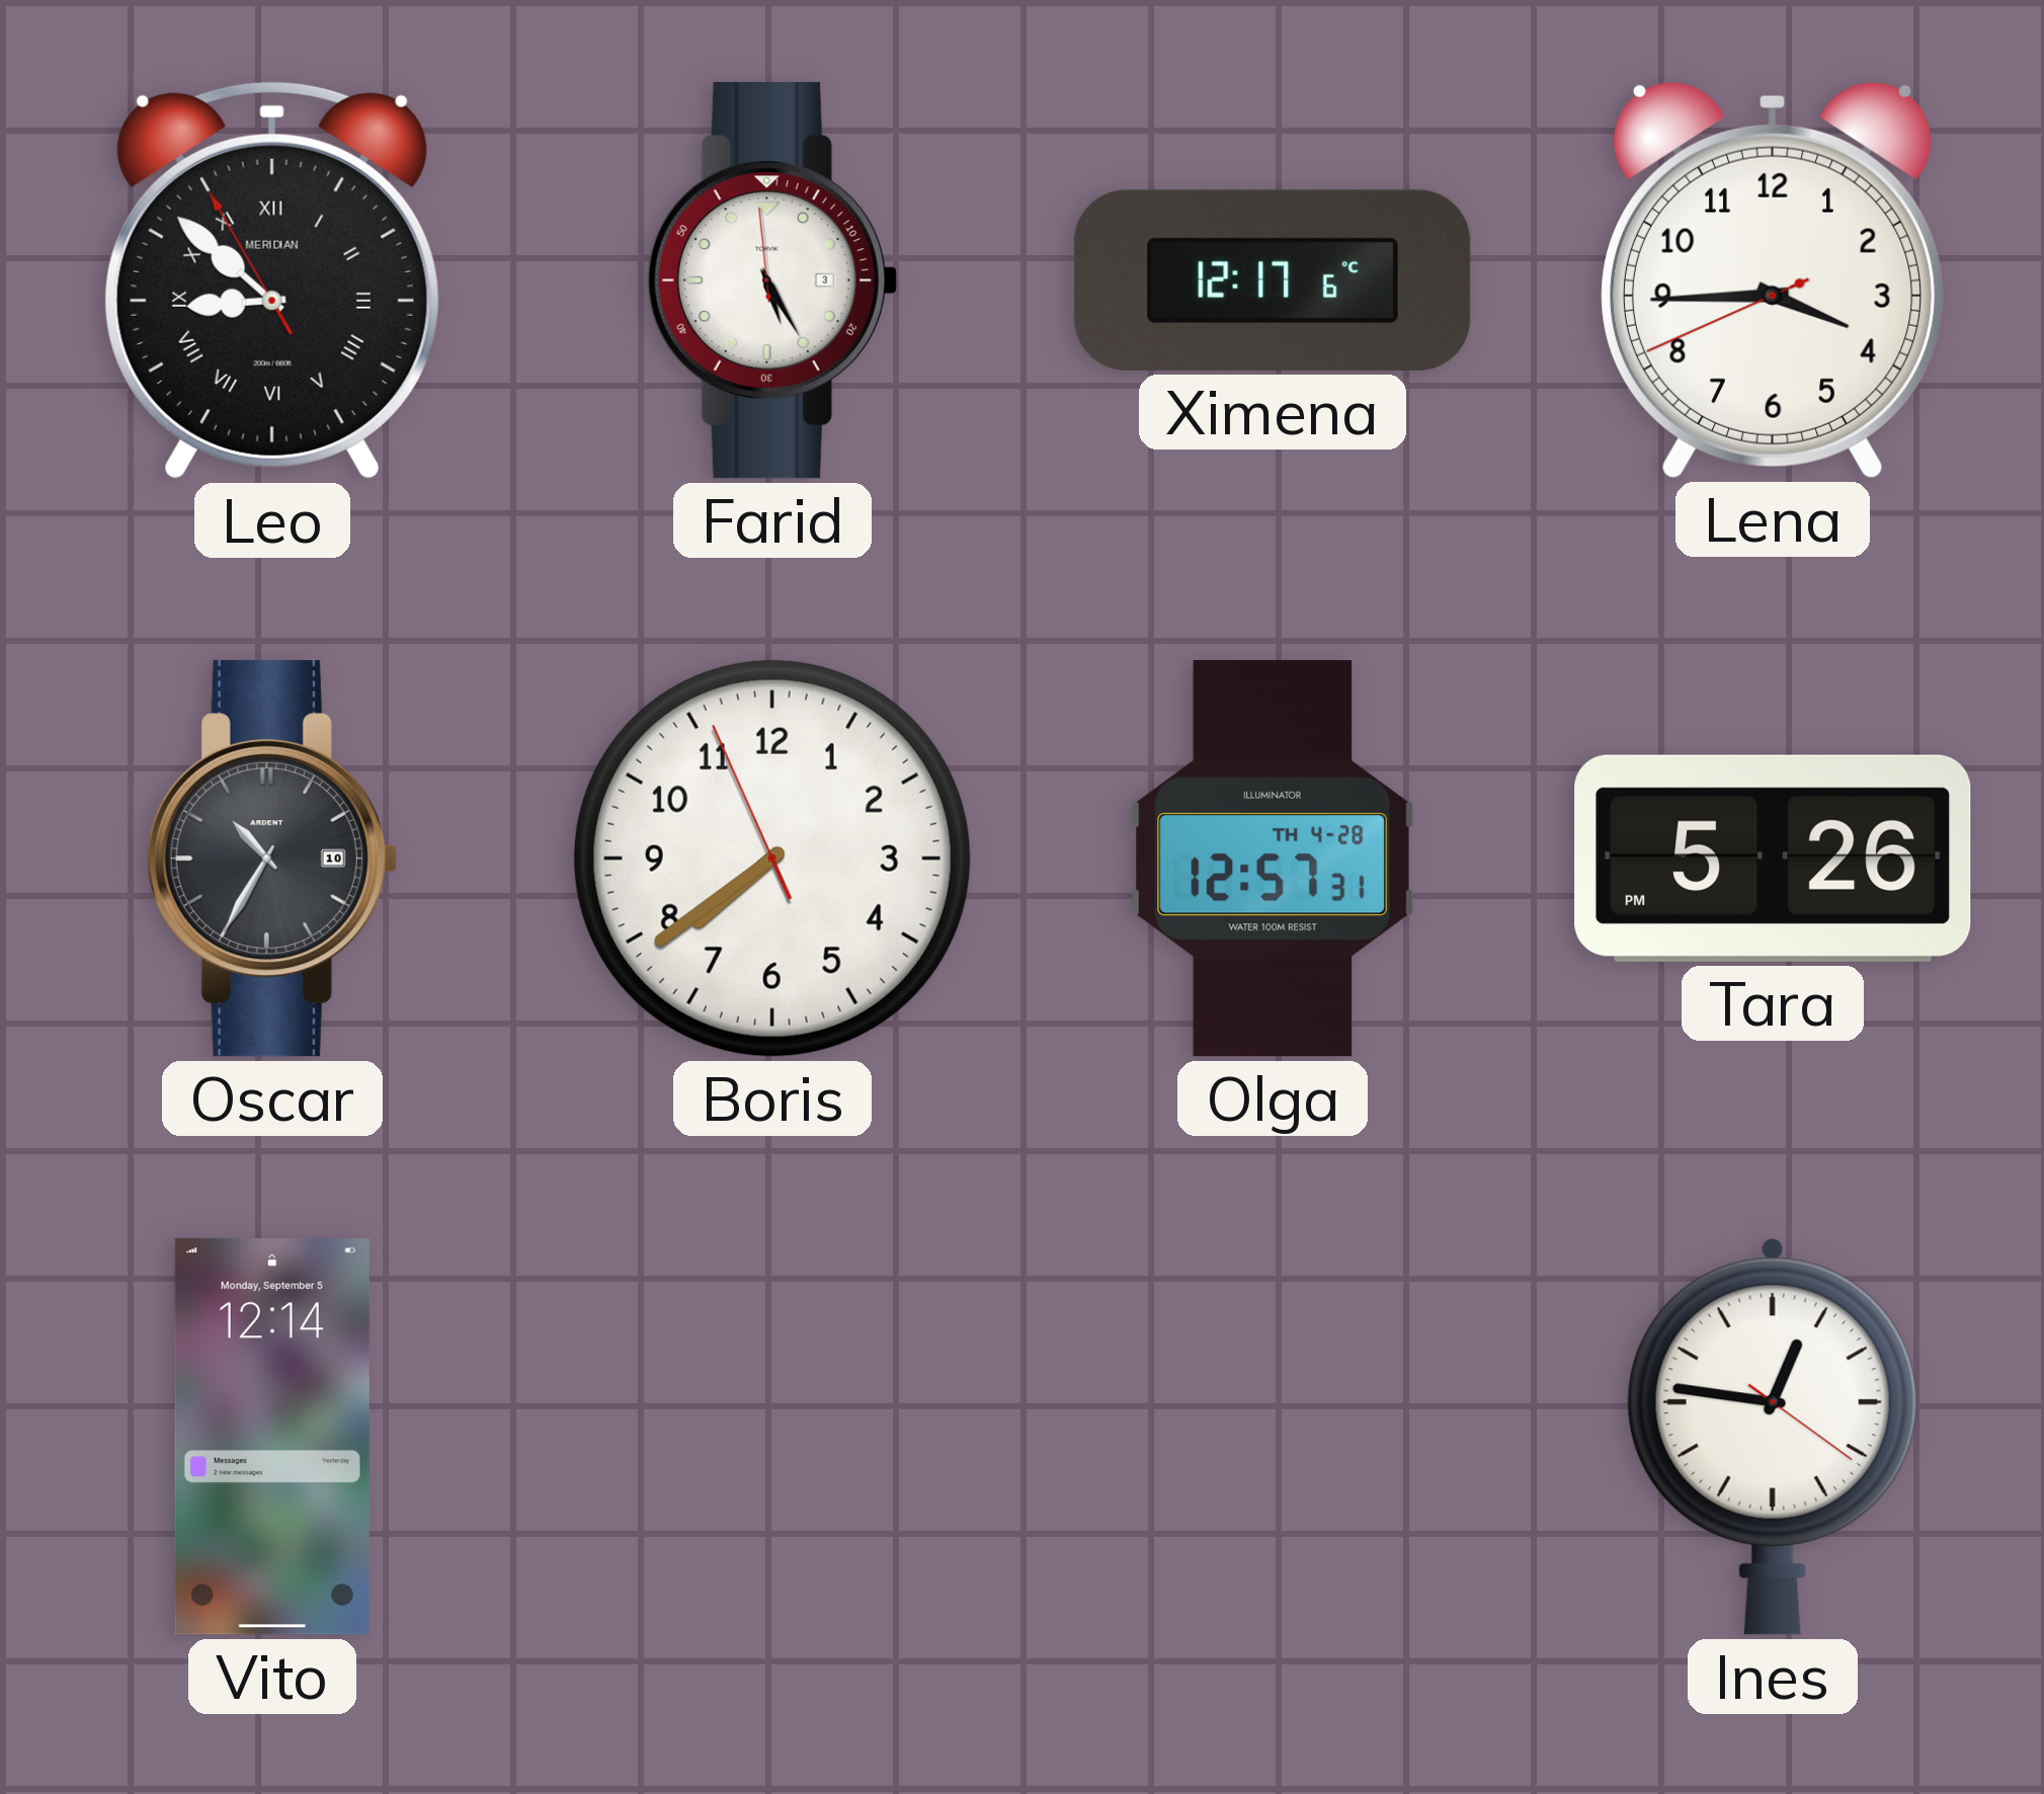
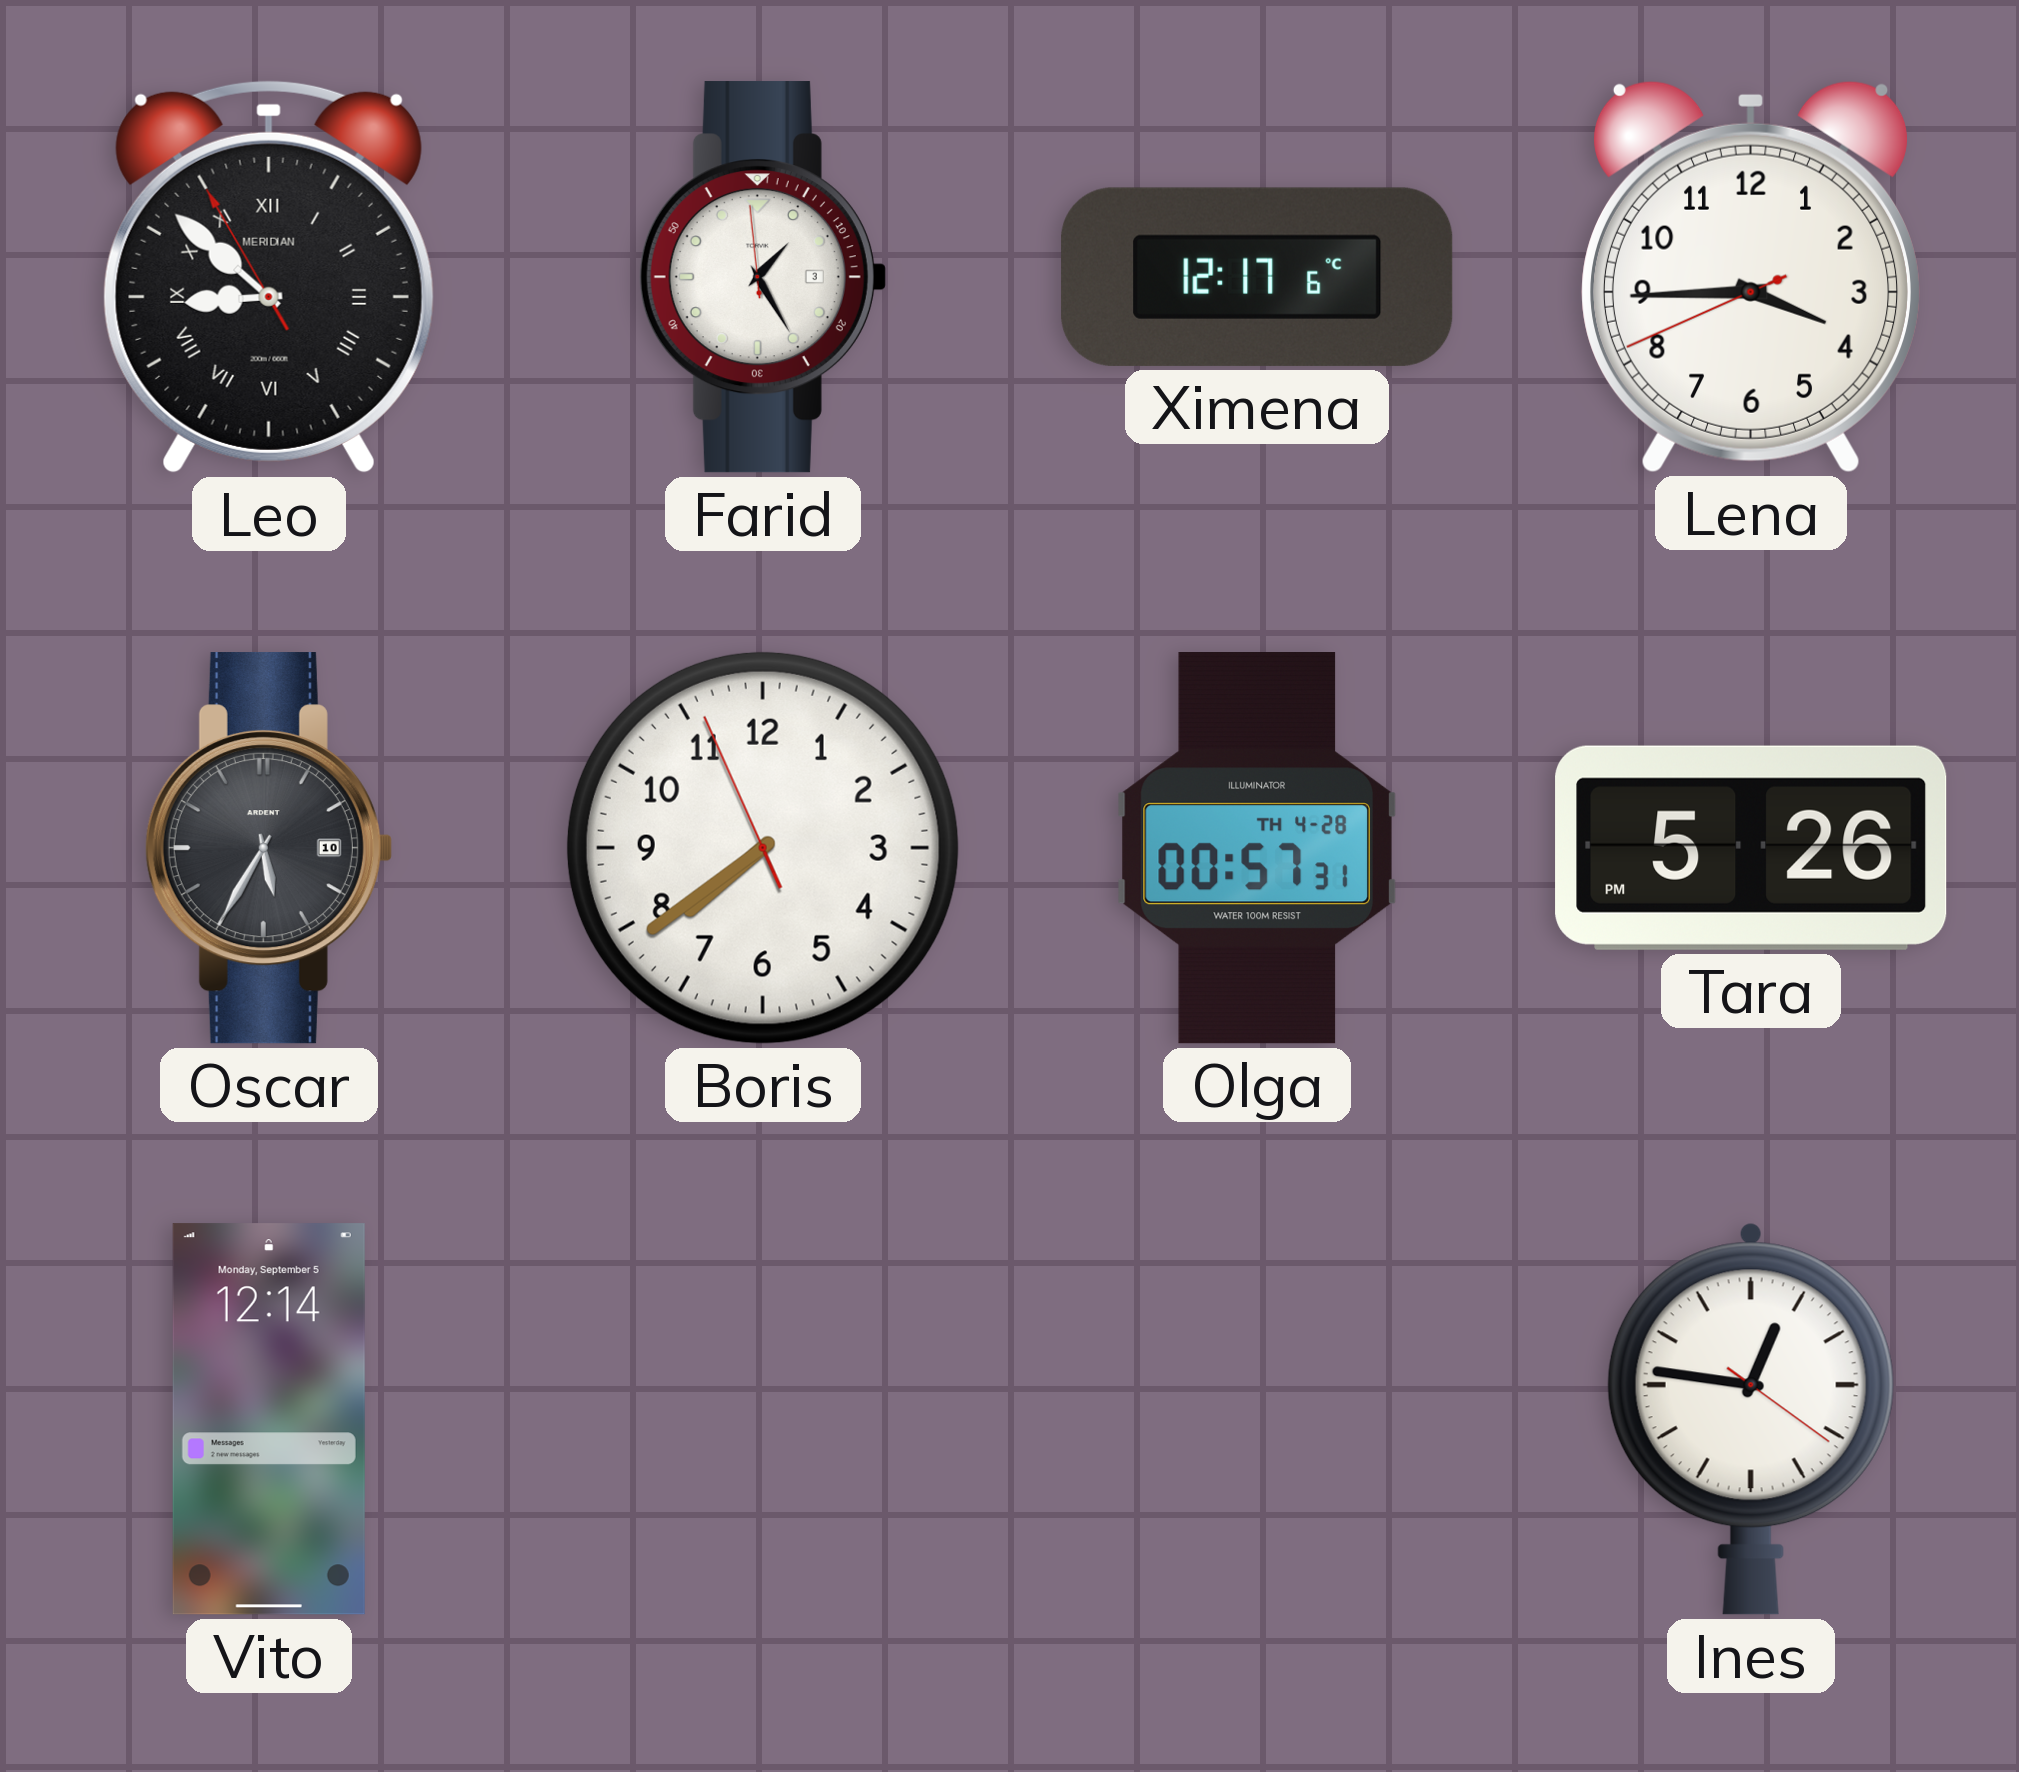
Farid: 5:24 -> 1:24 (762, 277)
Oscar: 10:35 -> 5:35 (268, 848)
Olga: 12:57 -> 00:57 (1257, 848)
